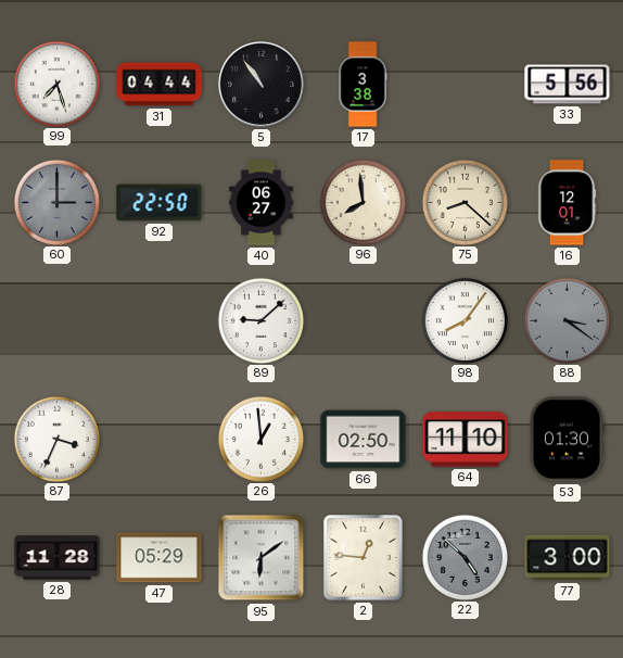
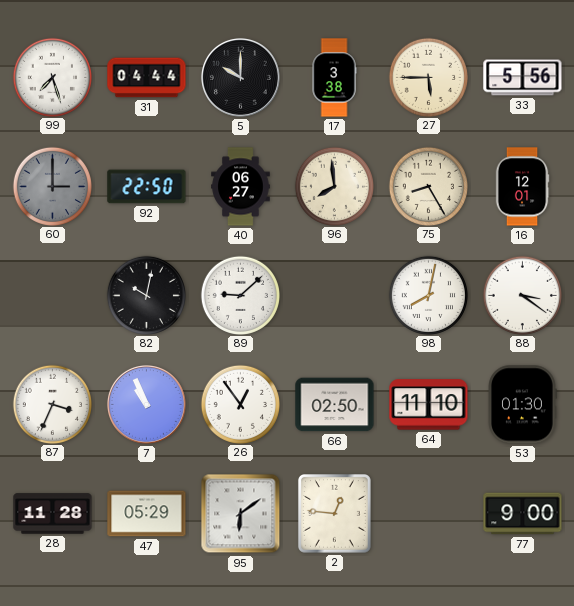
5: 10:54 -> 10:00 (240, 77)
27: none -> 5:45 (428, 77)
75: 8:22 -> 8:25 (428, 186)
82: none -> 10:02 (146, 295)
98: 8:06 -> 8:02 (428, 295)
88 dial: grey -> white (522, 295)
7: none -> 10:56 (146, 404)
26: 12:59 -> 12:54 (240, 404)
22: 4:52 -> none (465, 557)
77: 3:00 -> 9:00 (523, 514)
